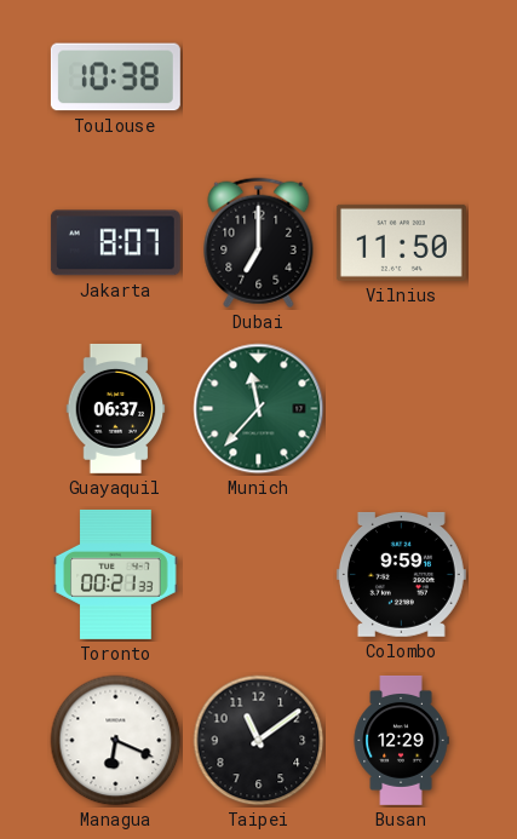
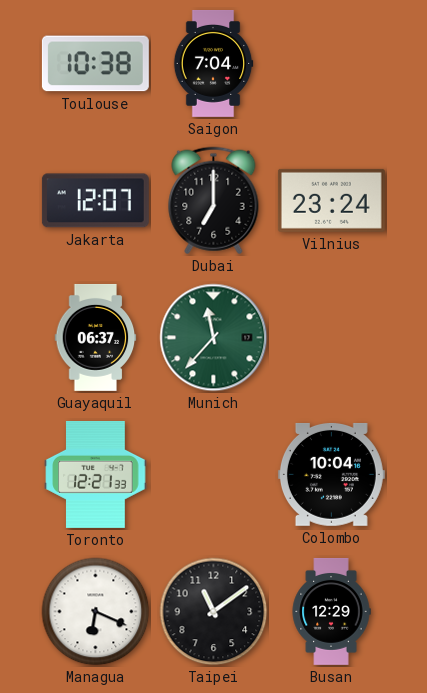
Saigon: none -> 7:04 (213, 63)
Jakarta: 8:07 -> 12:07 (95, 201)
Vilnius: 11:50 -> 23:24 (331, 200)
Toronto: 00:21 -> 12:21 (96, 474)
Colombo: 9:59 -> 10:04 (331, 474)
